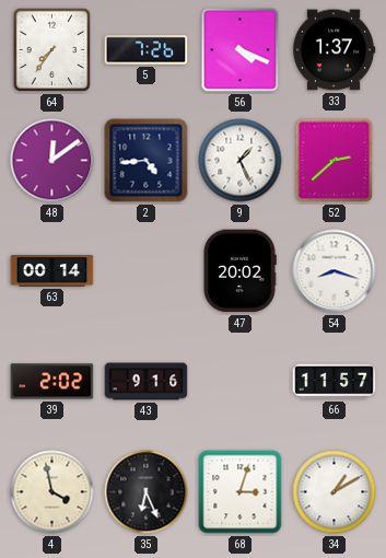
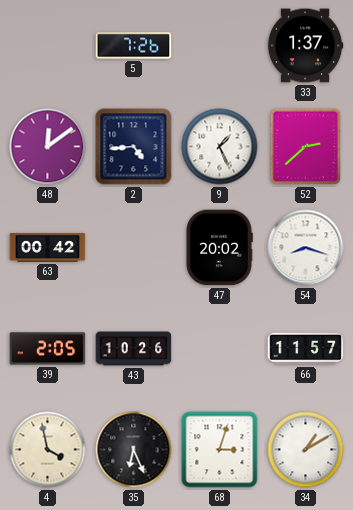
64: 7:36 -> none (52, 50)
56: 4:19 -> none (241, 50)
63: 00:14 -> 00:42 (48, 248)
39: 2:02 -> 2:05 (48, 349)
43: 9:16 -> 10:26 (134, 349)
